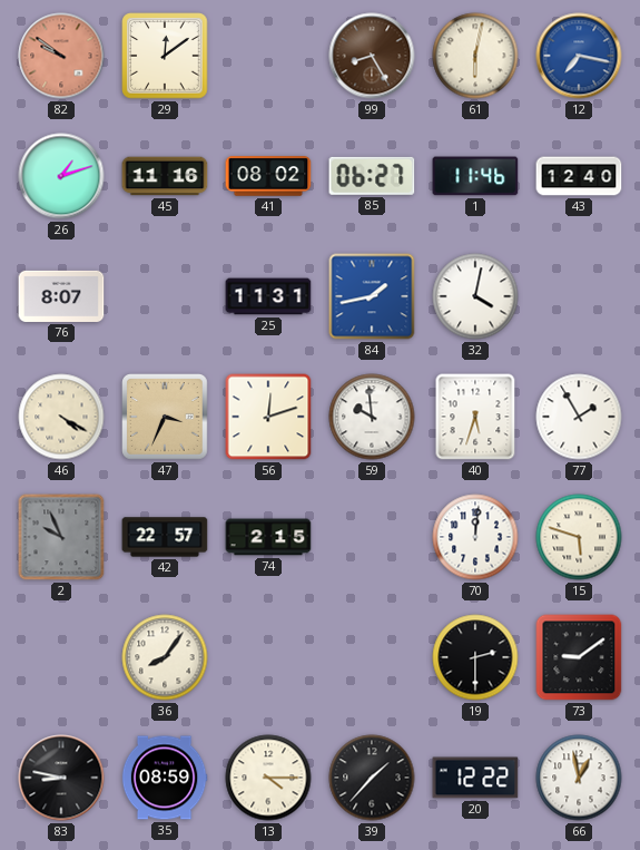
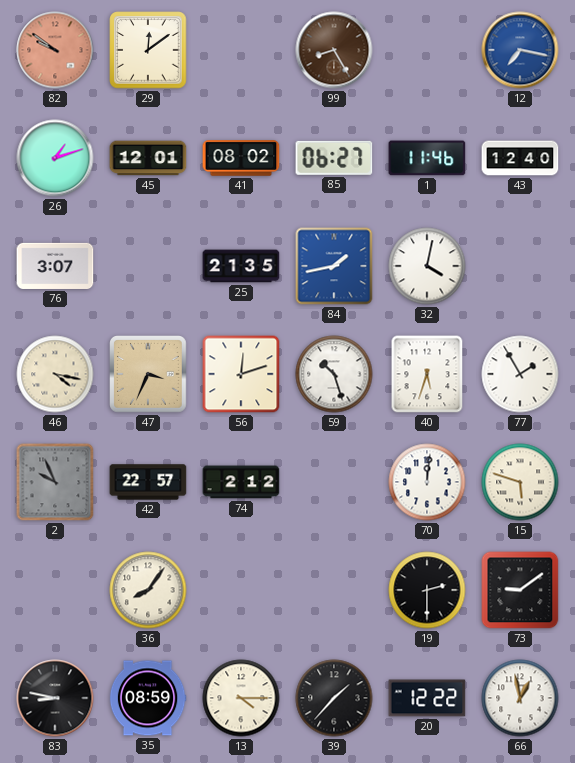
61: 6:02 -> none (475, 56)
45: 11:16 -> 12:01 (148, 158)
76: 8:07 -> 3:07 (55, 266)
25: 11:31 -> 21:35 (241, 266)
46: 4:20 -> 4:17 (55, 374)
59: 9:59 -> 10:27 (334, 374)
74: 2:15 -> 2:12 (241, 482)
